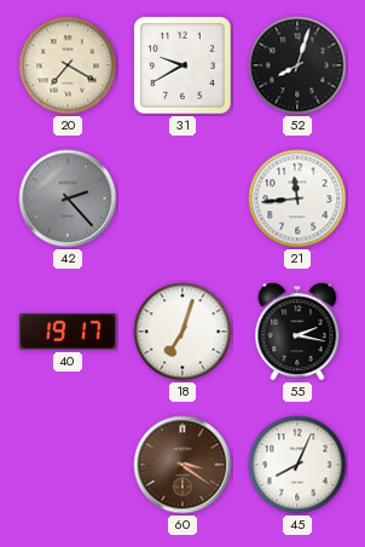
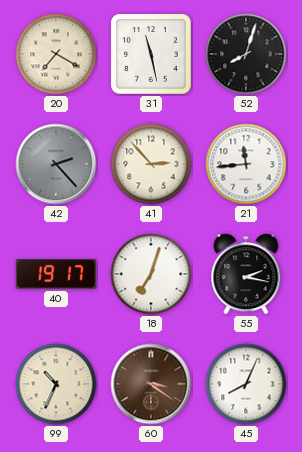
31: 9:40 -> 11:28 (152, 55)
41: none -> 2:53 (151, 164)
99: none -> 10:34 (56, 384)
